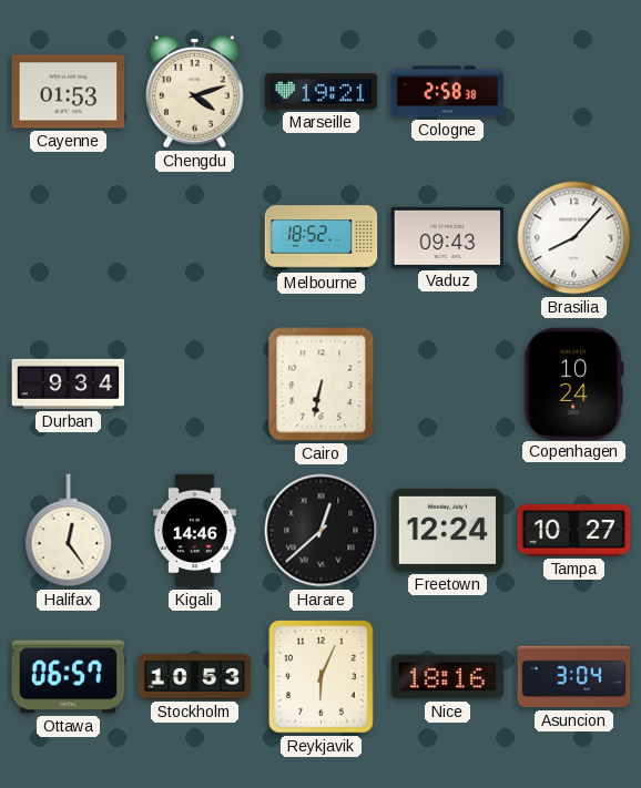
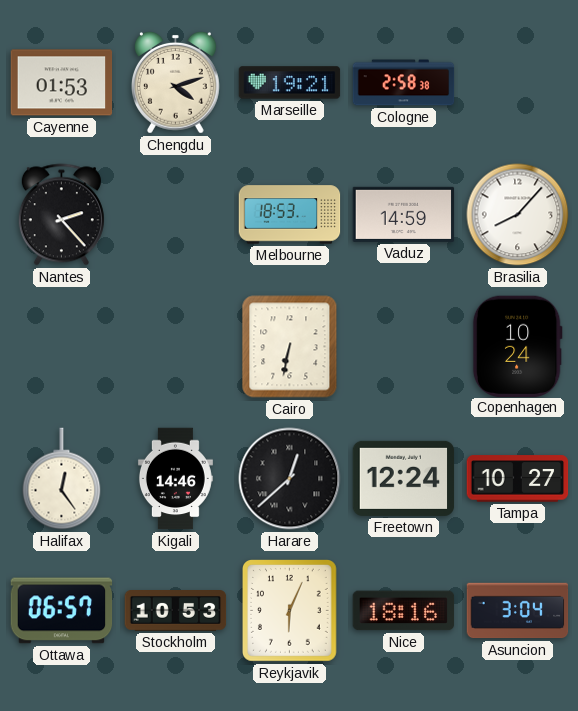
Nantes: none -> 2:23 (61, 215)
Melbourne: 18:52 -> 18:53 (290, 215)
Vaduz: 09:43 -> 14:59 (404, 214)
Durban: 9:34 -> none (69, 383)
